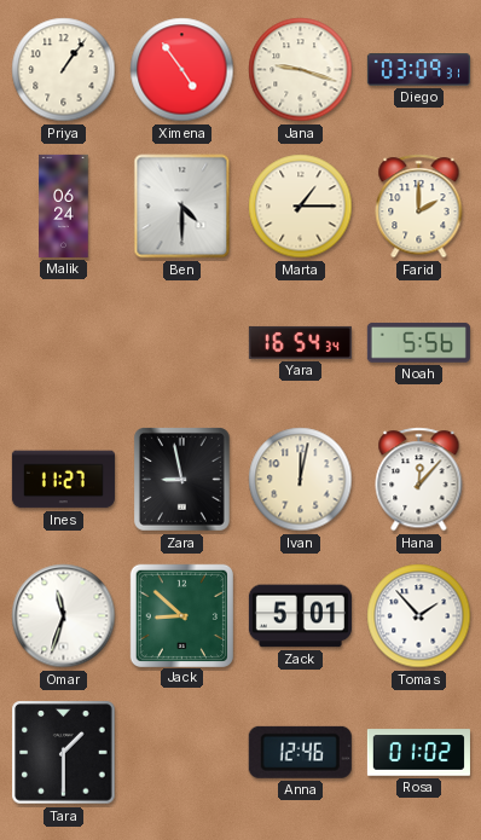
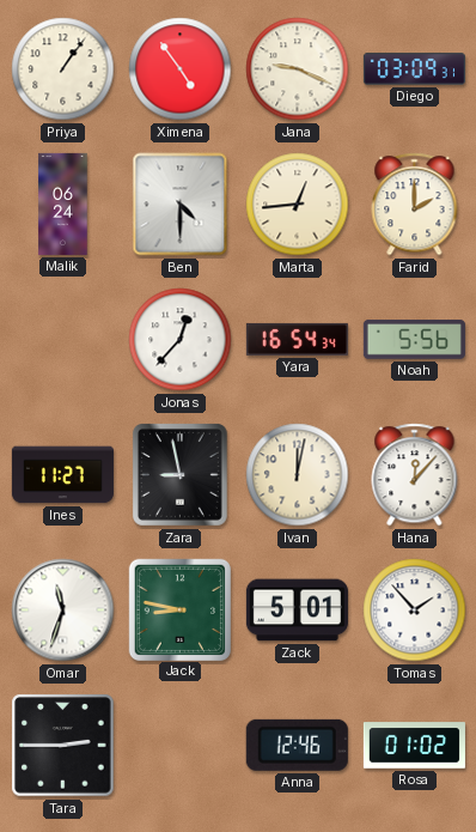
Jana: 9:18 -> 9:19 (298, 69)
Marta: 1:15 -> 12:44 (298, 205)
Jonas: none -> 12:37 (181, 340)
Jack: 8:52 -> 8:47 (179, 609)
Tara: 1:30 -> 2:45 (63, 746)
